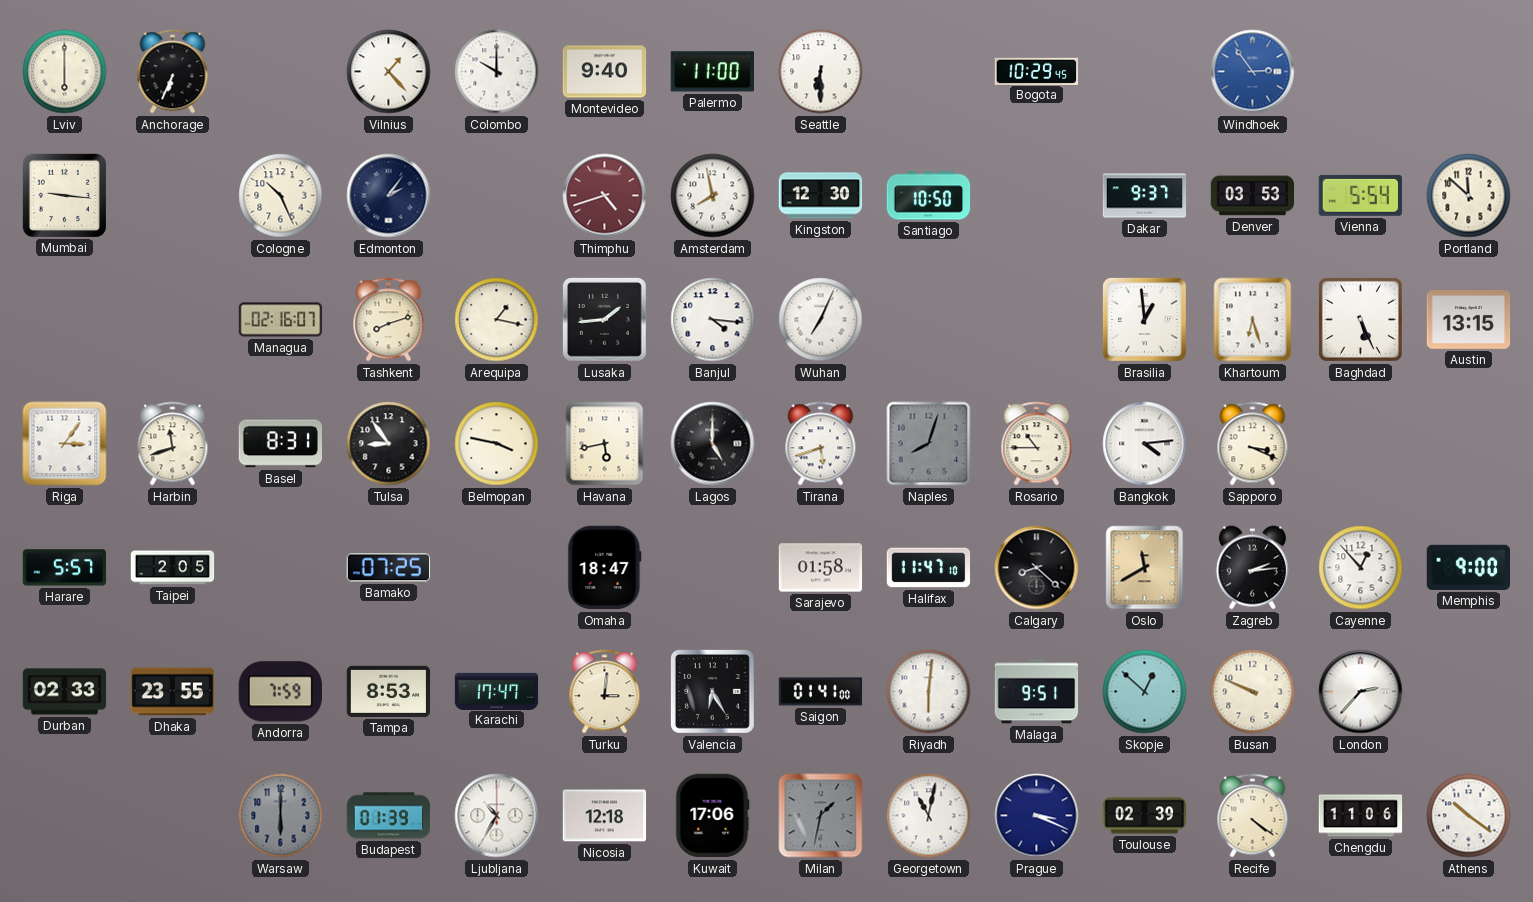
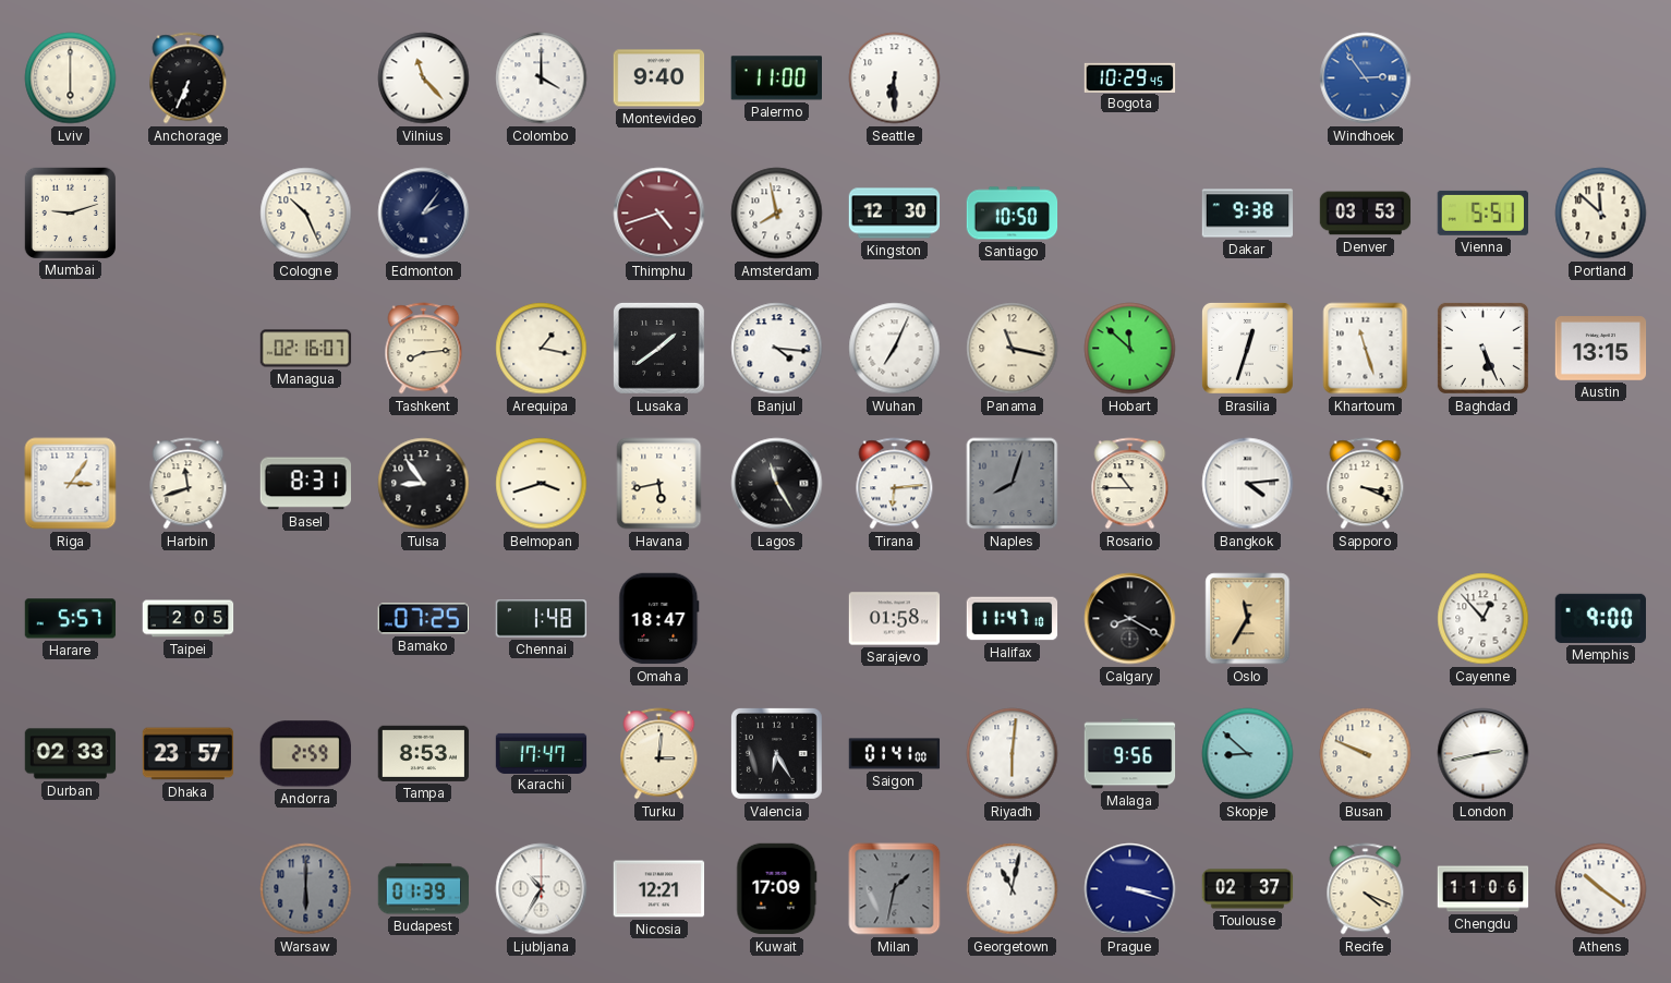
Vilnius: 1:23 -> 11:23 (424, 78)
Colombo: 10:00 -> 4:00 (542, 78)
Mumbai: 9:16 -> 9:12 (70, 213)
Dakar: 9:37 -> 9:38 (1248, 214)
Vienna: 5:54 -> 5:51 (1482, 213)
Tashkent: 8:12 -> 8:14 (424, 349)
Lusaka: 1:44 -> 1:39 (658, 348)
Panama: none -> 11:17 (1013, 349)
Hobart: none -> 11:52 (1130, 349)
Brasilia: 12:59 -> 12:33 (1247, 348)
Khartoum: 6:27 -> 11:27 (1366, 349)
Belmopan: 3:47 -> 3:42 (542, 484)
Lagos: 5:00 -> 11:25 (777, 484)
Tirana: 5:42 -> 6:14 (895, 484)
Chennai: none -> 1:48 (542, 619)
Calgary: 8:22 -> 8:20 (1130, 619)
Oslo: 11:40 -> 11:35 (1248, 619)
Zagreb: 2:14 -> none (1252, 568)
Dhaka: 23:55 -> 23:57 (189, 754)
Andorra: 7:59 -> 2:59 (305, 754)
Malaga: 9:51 -> 9:56 (1130, 754)
Skopje: 12:52 -> 8:52 (1248, 754)
London: 2:37 -> 2:43 (1484, 754)
Nicosia: 12:18 -> 12:21 (659, 889)
Kuwait: 17:06 -> 17:09 (777, 889)
Prague: 3:19 -> 3:18 (1130, 889)
Toulouse: 02:39 -> 02:37 (1248, 889)
Recife: 4:21 -> 4:19 (1366, 889)
